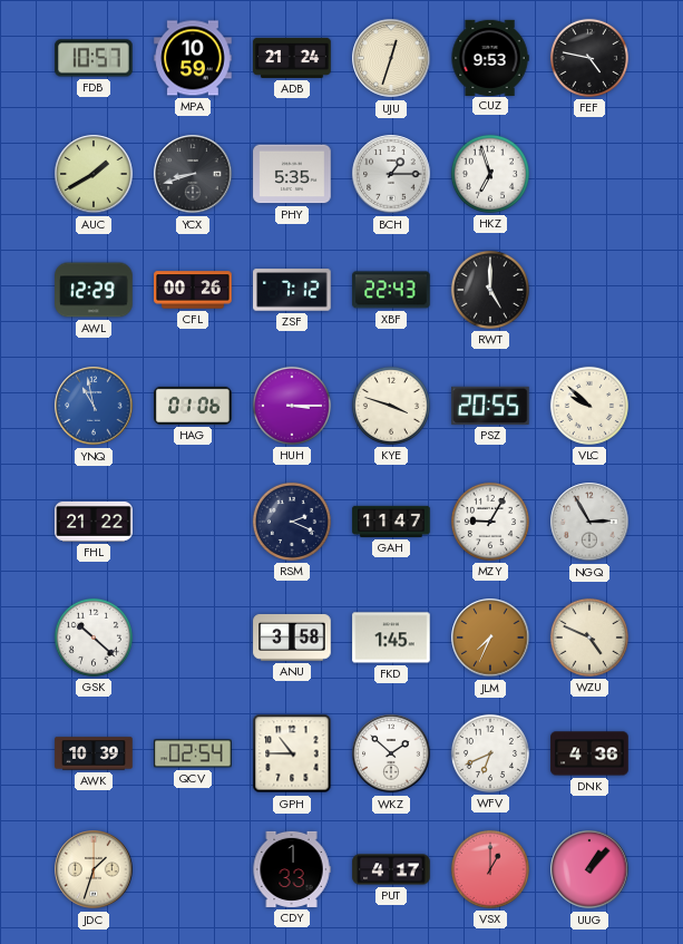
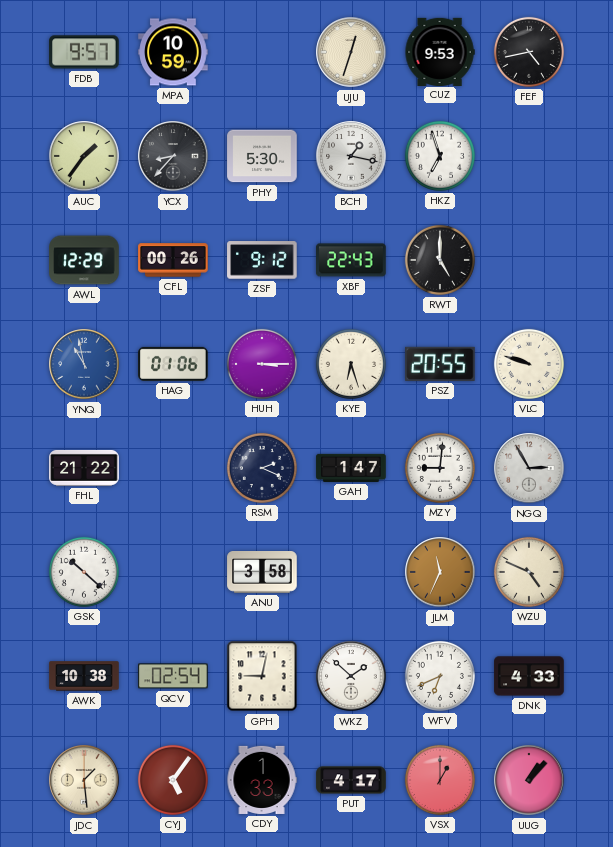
FDB: 10:57 -> 9:57 (84, 52)
ADB: 21:24 -> none (292, 58)
FEF: 4:47 -> 4:43 (529, 52)
AUC: 1:40 -> 1:36 (84, 156)
YCX: 8:42 -> 8:37 (173, 156)
PHY: 5:35 -> 5:30 (262, 156)
BCH: 1:15 -> 1:17 (351, 156)
ZSF: 7:12 -> 9:12 (262, 260)
KYE: 3:48 -> 6:27 (351, 364)
VLC: 9:52 -> 9:48 (529, 364)
GAH: 11:47 -> 1:47 (351, 468)
MZY: 9:05 -> 9:01 (440, 468)
FKD: 1:45 -> none (391, 638)
JLM: 7:34 -> 11:34 (440, 572)
AWK: 10:39 -> 10:38 (84, 676)
GPH: 10:45 -> 9:02 (262, 676)
DNK: 4:36 -> 4:33 (529, 676)
JDC: 1:33 -> 1:29 (84, 780)
CYJ: none -> 5:06 (173, 780)
